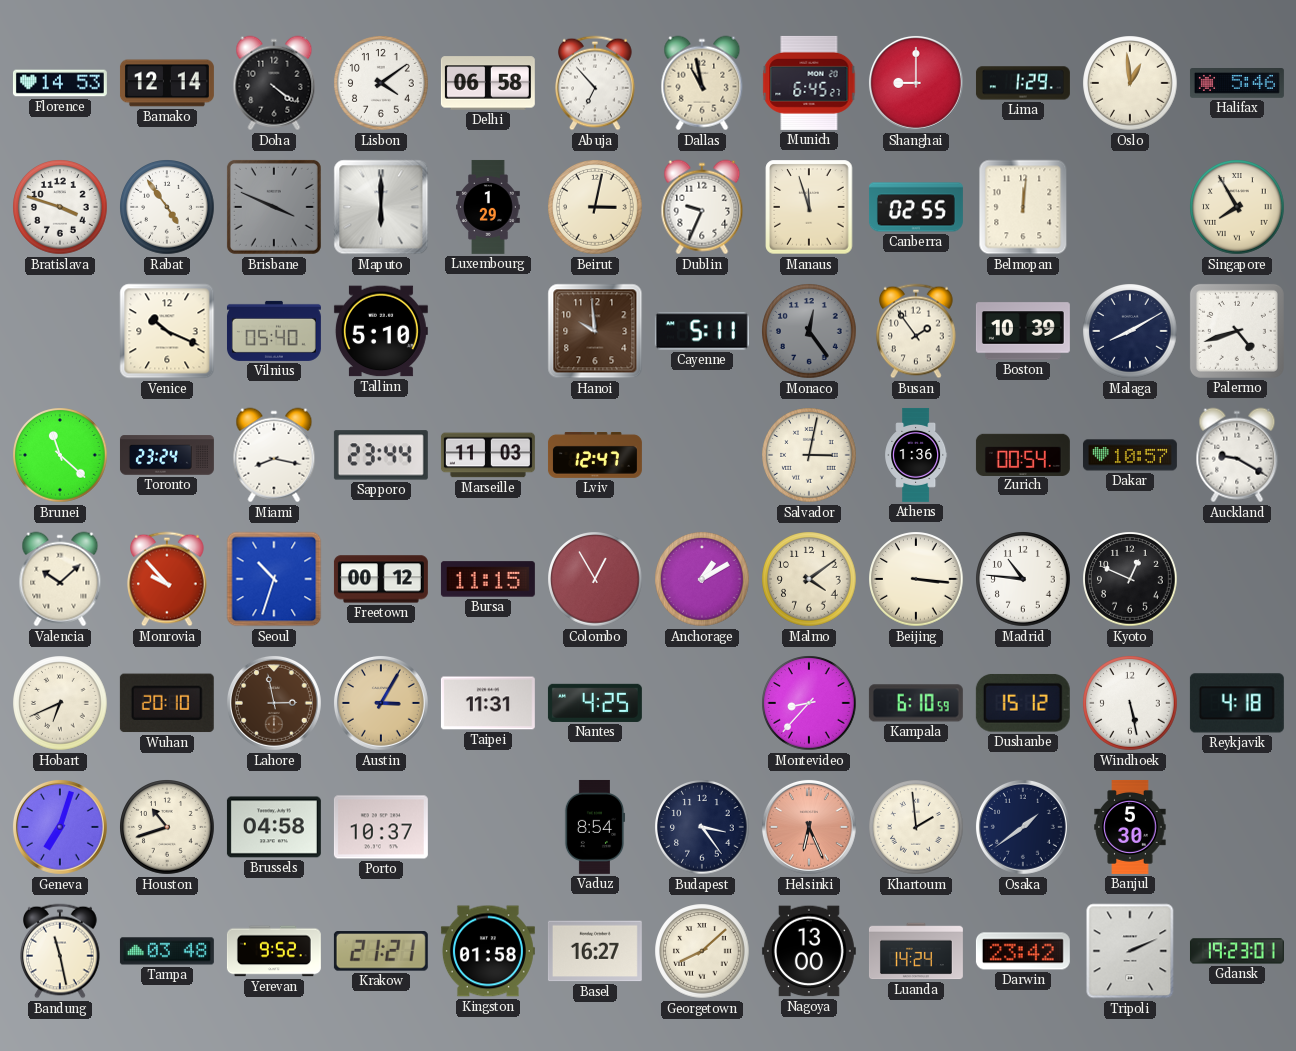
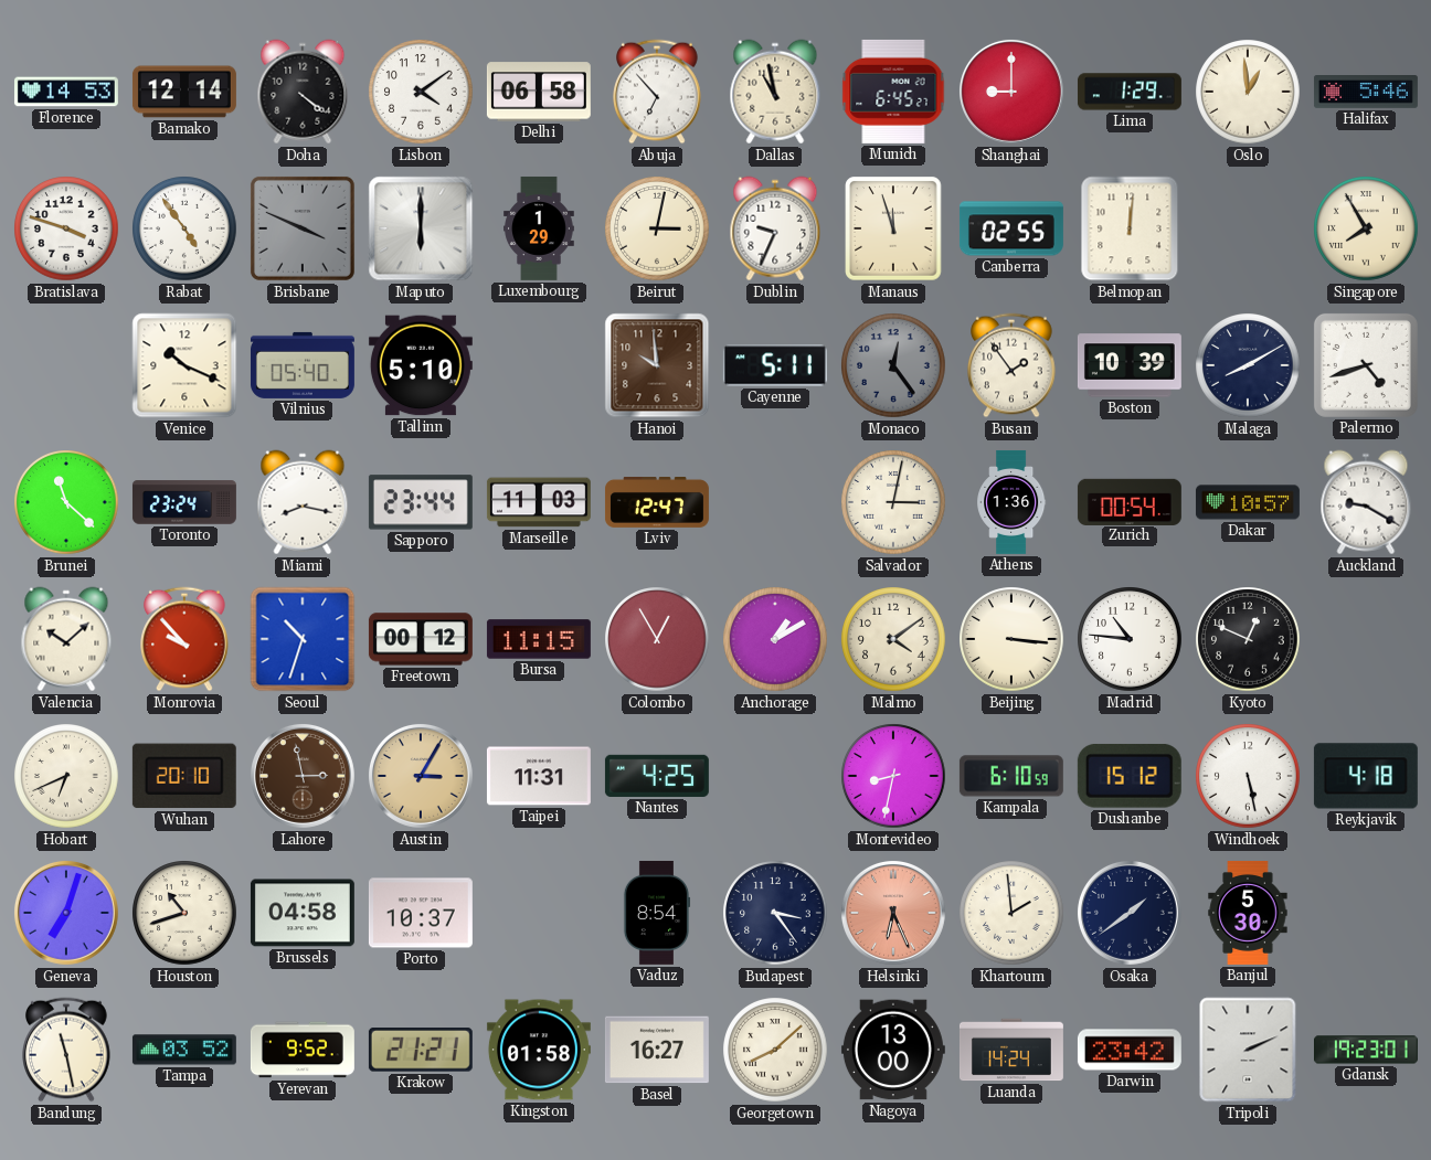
Montevideo: 8:37 -> 8:32 (893, 776)
Tampa: 03:48 -> 03:52 (184, 1050)
